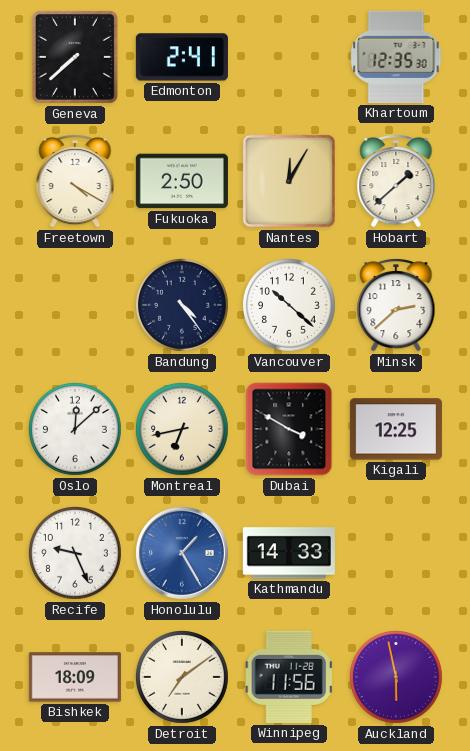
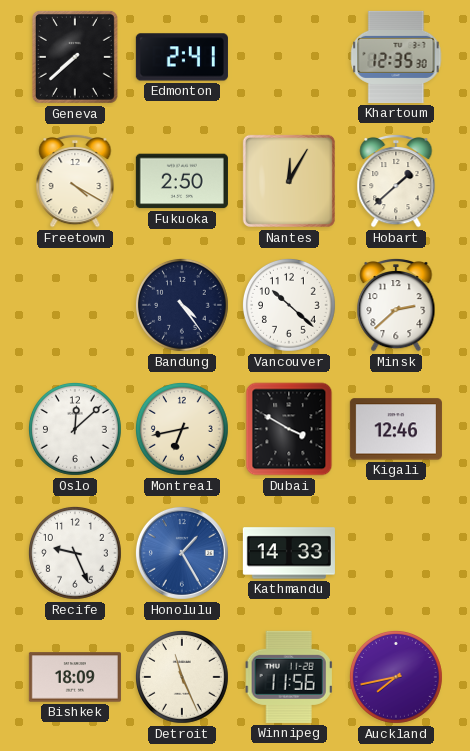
Kigali: 12:25 -> 12:46 (396, 429)
Detroit: 7:09 -> 11:26 (182, 677)
Auckland: 5:58 -> 7:43 (396, 677)
